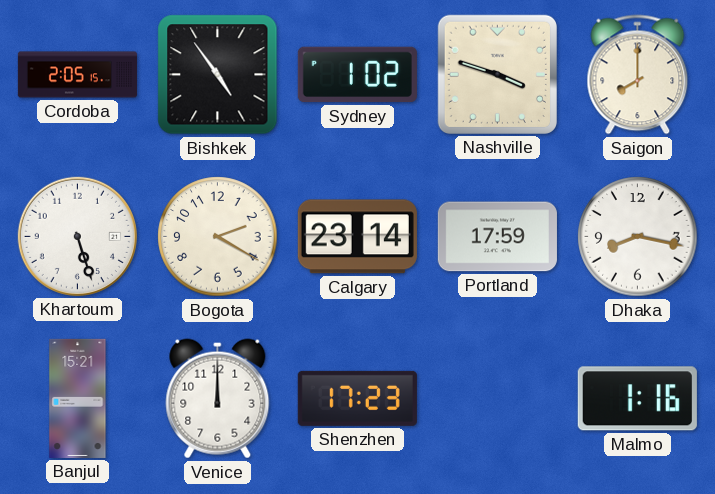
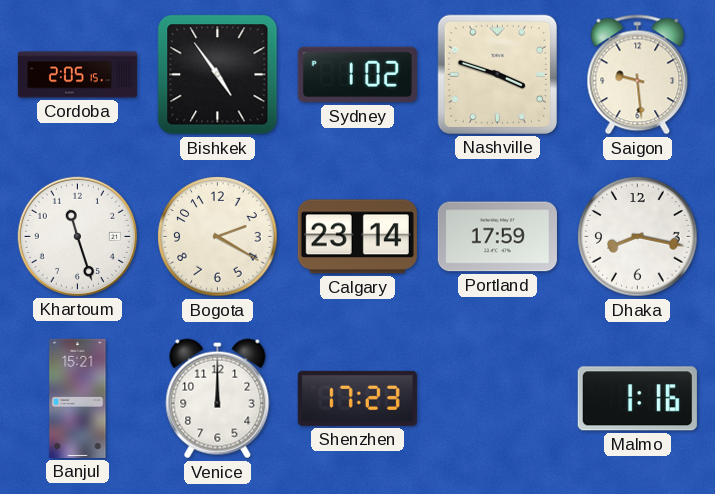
Saigon: 8:00 -> 9:29 (638, 75)
Khartoum: 5:27 -> 11:27 (77, 236)
